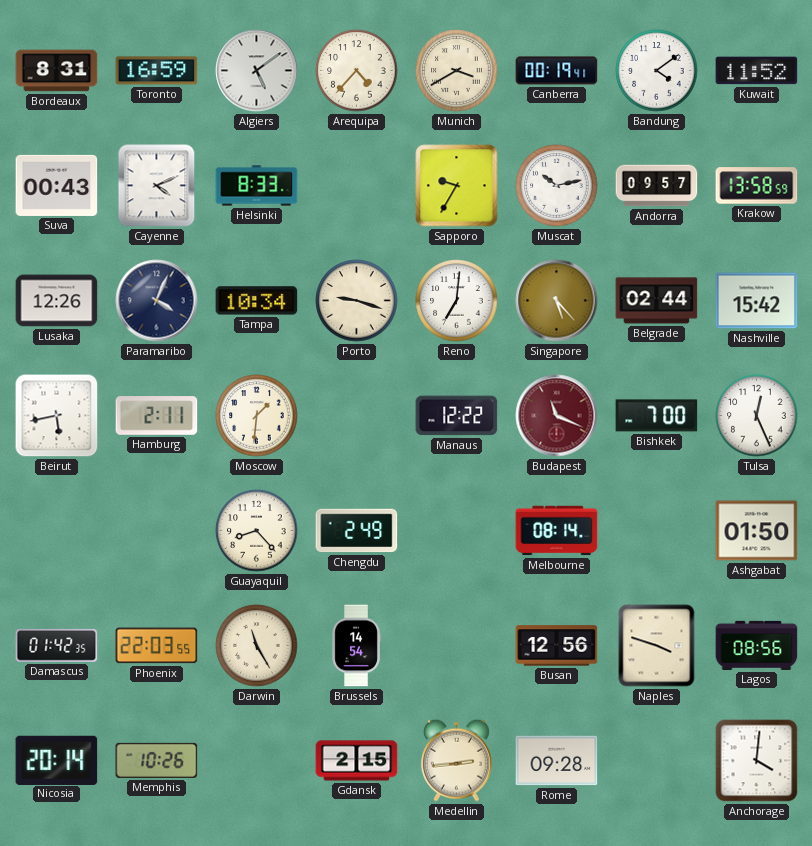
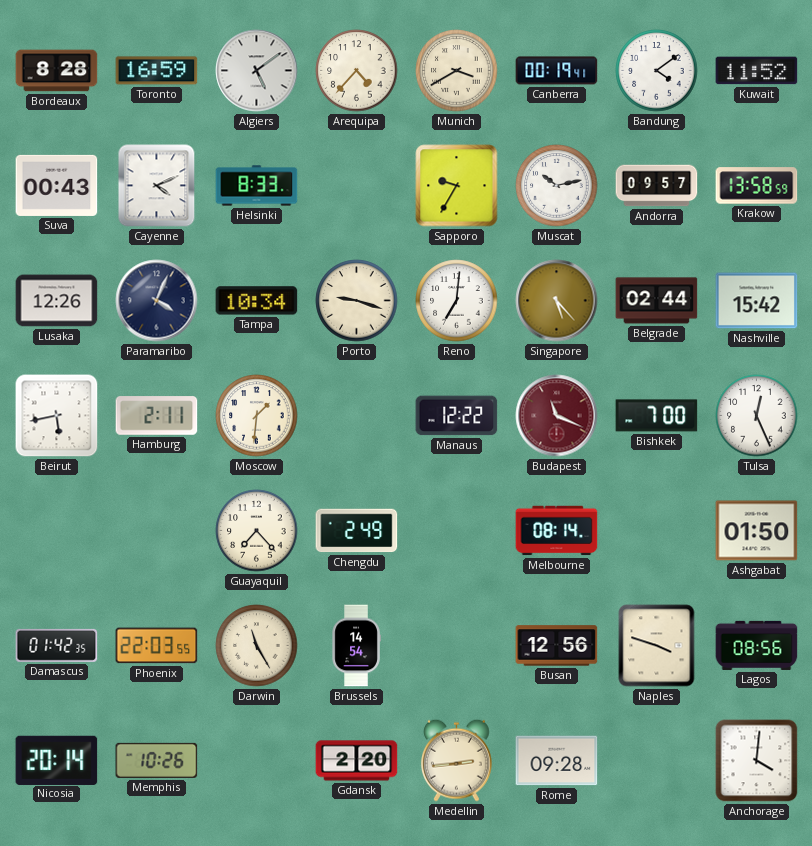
Bordeaux: 8:31 -> 8:28 (57, 71)
Guayaquil: 8:23 -> 7:23 (257, 531)
Gdansk: 2:15 -> 2:20 (357, 761)
